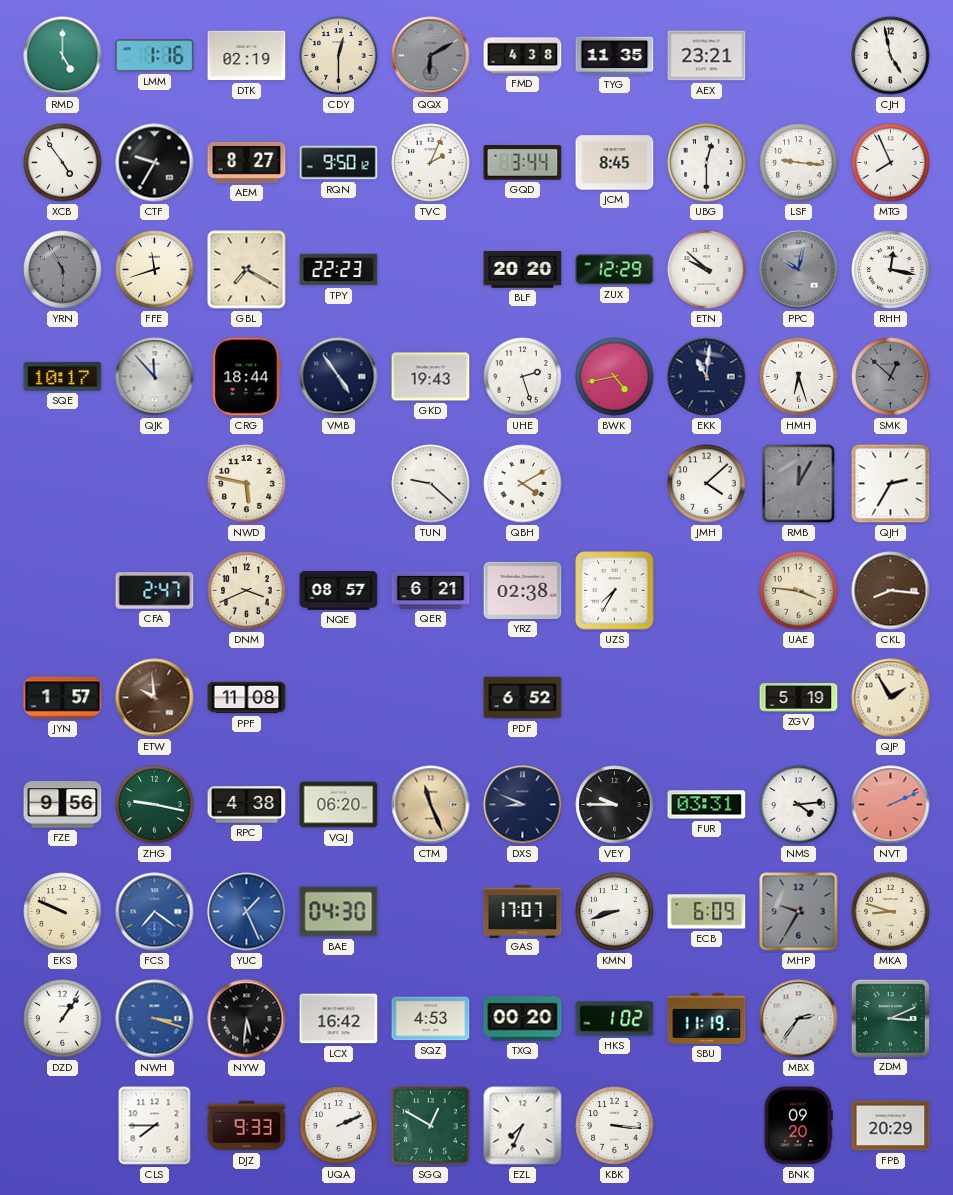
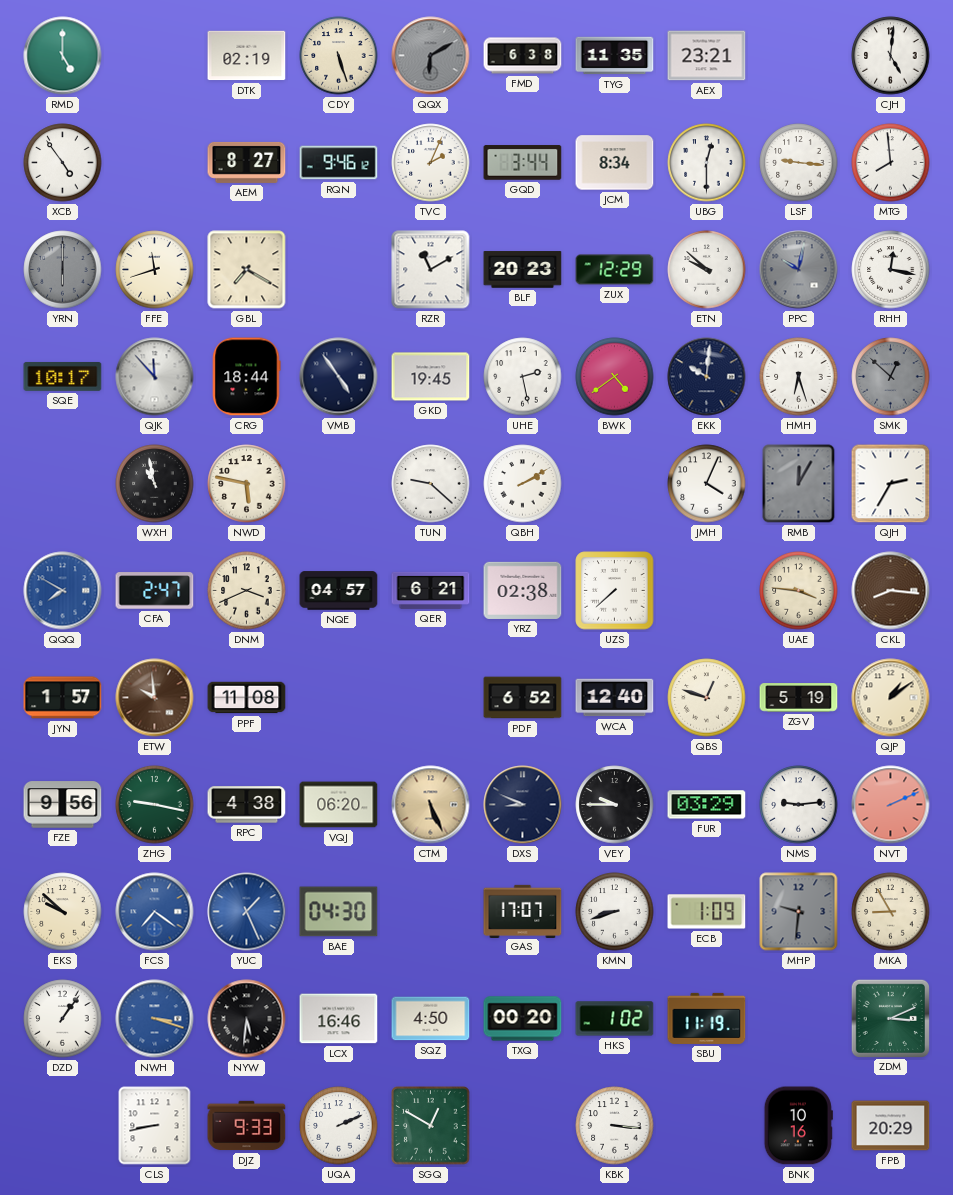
LMM: 1:16 -> none (155, 56)
CDY: 12:30 -> 5:27 (339, 56)
FMD: 4:38 -> 6:38 (523, 56)
CJH: 4:58 -> 5:01 (891, 56)
CTF: 9:35 -> none (155, 163)
RQN: 9:50 -> 9:46 (339, 163)
JCM: 8:45 -> 8:34 (615, 163)
MTG: 7:56 -> 7:59 (891, 163)
YRN: 5:55 -> 6:00 (63, 270)
TPY: 22:23 -> none (339, 270)
RZR: none -> 11:10 (431, 270)
BLF: 20:20 -> 20:23 (523, 270)
GKD: 19:43 -> 19:45 (431, 377)
UHE: 2:27 -> 2:28 (523, 377)
BWK: 4:43 -> 4:39 (615, 377)
EKK: 11:01 -> 10:01 (707, 377)
WXH: none -> 10:58 (155, 484)
QBH: 4:10 -> 2:10 (523, 484)
JMH: 4:08 -> 4:04 (707, 484)
QQQ: none -> 7:50 (63, 591)
NQE: 08:57 -> 04:57 (339, 591)
UZS: 7:35 -> 7:38 (615, 591)
WCA: none -> 12:40 (615, 698)
QBS: none -> 12:48 (707, 698)
QJP: 1:55 -> 1:09 (891, 698)
CTM: 11:26 -> 5:26 (431, 805)
FUR: 03:31 -> 03:29 (707, 805)
NMS: 4:14 -> 9:14 (799, 805)
EKS: 9:49 -> 9:52 (63, 912)
ECB: 6:09 -> 1:09 (707, 912)
MHP: 9:35 -> 9:31 (799, 912)
MKA: 8:48 -> 8:55 (891, 912)
LCX: 16:42 -> 16:46 (339, 1019)
SQZ: 4:53 -> 4:50 (431, 1019)
MBX: 2:36 -> none (799, 1019)
CLS: 7:45 -> 8:43 (155, 1126)
EZL: 7:34 -> none (523, 1126)
BNK: 09:20 -> 10:16 (798, 1126)
